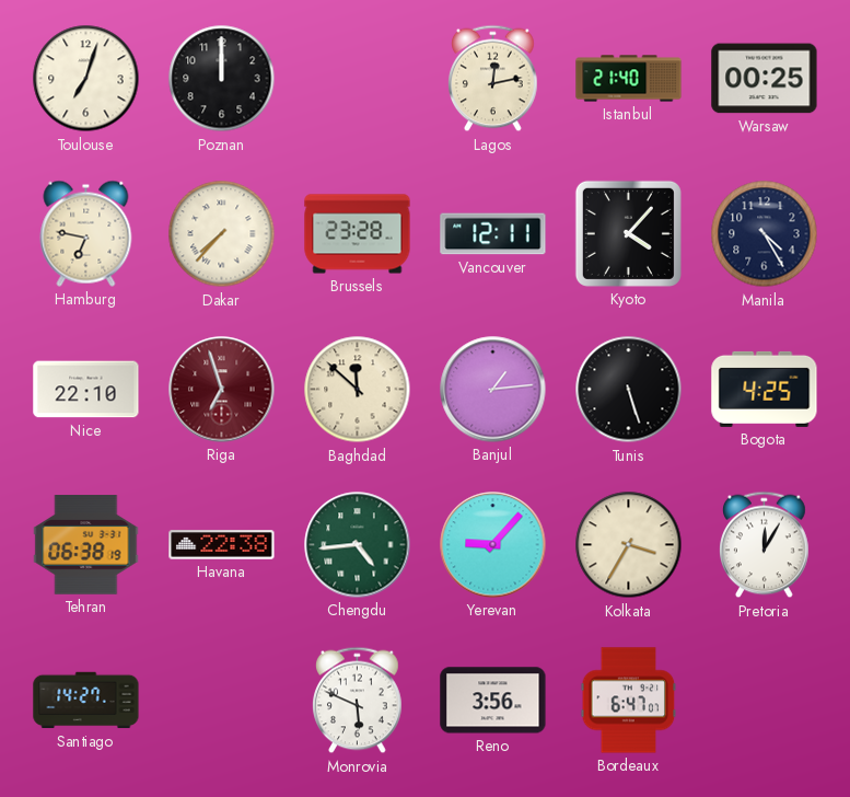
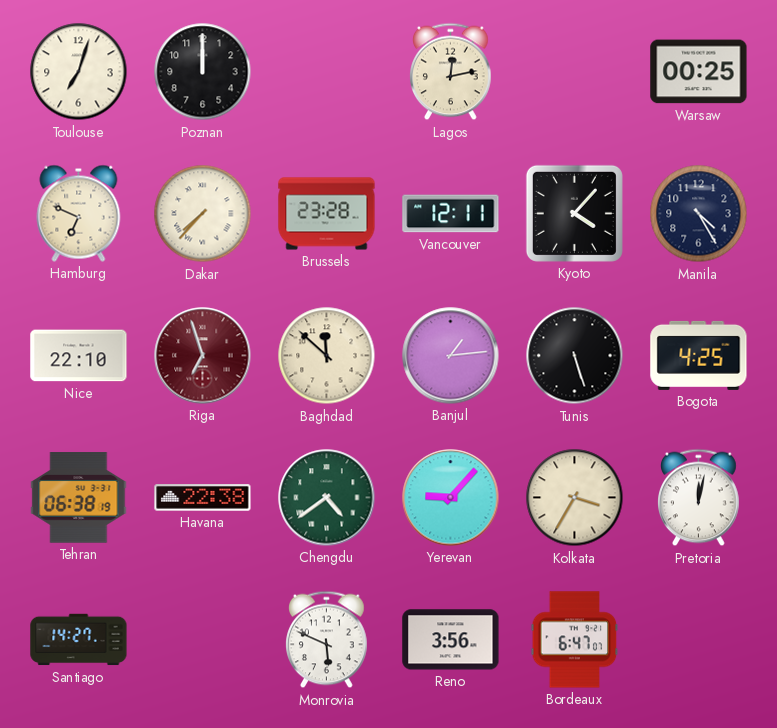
Istanbul: 21:40 -> none (629, 79)
Hamburg: 6:47 -> 6:49 (79, 213)
Chengdu: 4:44 -> 4:39 (327, 498)
Pretoria: 12:05 -> 12:02 (699, 498)
